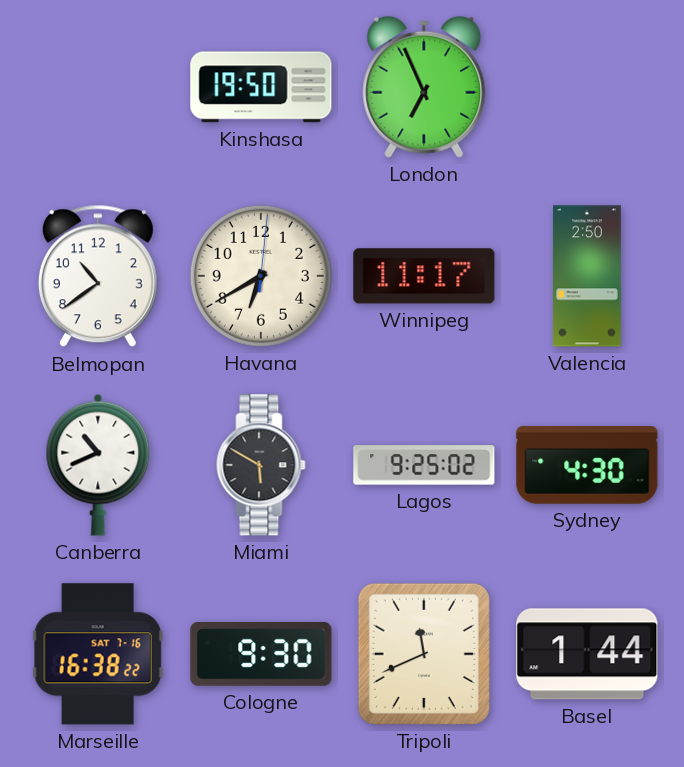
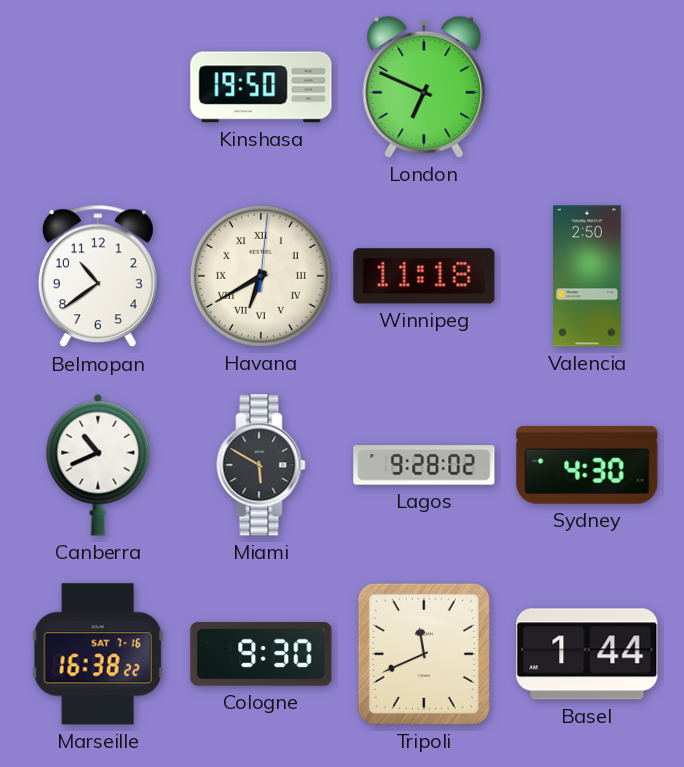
London: 6:56 -> 6:49 (424, 87)
Havana numerals: Arabic -> Roman (261, 276)
Winnipeg: 11:17 -> 11:18 (424, 276)
Lagos: 9:25 -> 9:28 (424, 465)
